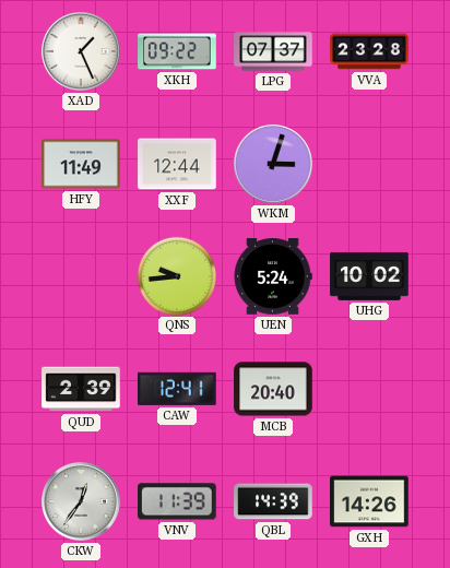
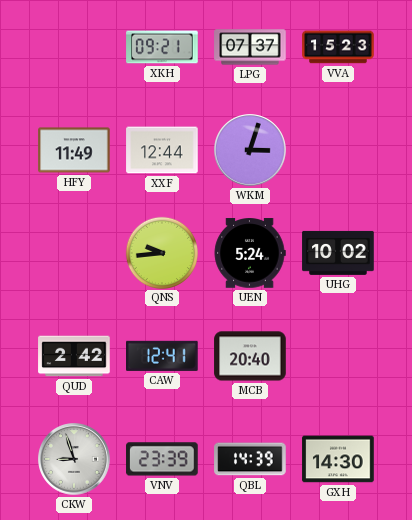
XAD: 1:26 -> none (81, 51)
XKH: 09:22 -> 09:21 (162, 47)
VVA: 23:28 -> 15:23 (338, 47)
QUD: 2:39 -> 2:42 (74, 356)
CKW: 12:36 -> 8:57 (74, 459)
VNV: 11:39 -> 23:39 (162, 459)
GXH: 14:26 -> 14:30 (338, 459)
